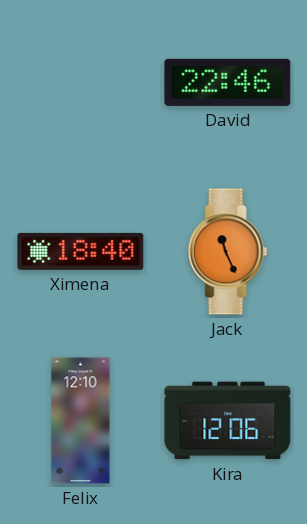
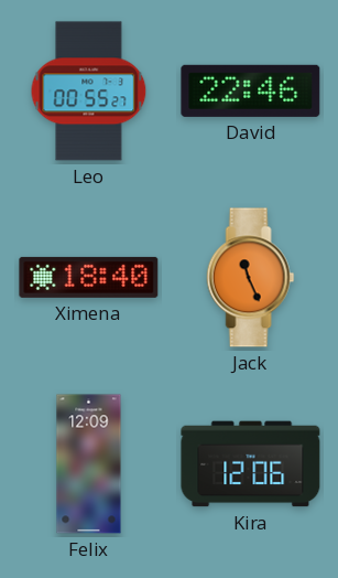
Leo: none -> 00:55 (89, 92)
Felix: 12:10 -> 12:09 (89, 464)
